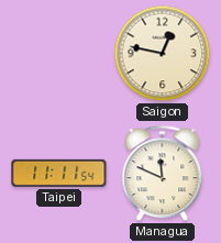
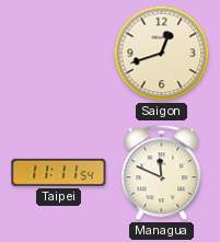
Saigon: 12:47 -> 12:42 (162, 54)
